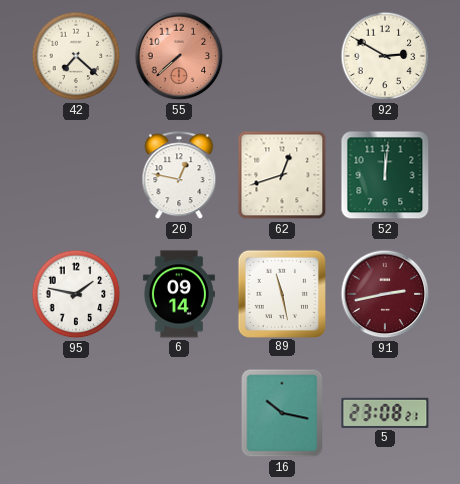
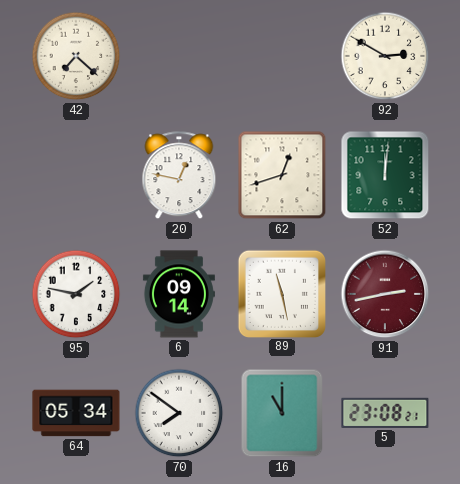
55: 7:38 -> none (179, 56)
64: none -> 05:34 (76, 413)
70: none -> 7:51 (179, 413)
16: 10:17 -> 11:00 (282, 413)
